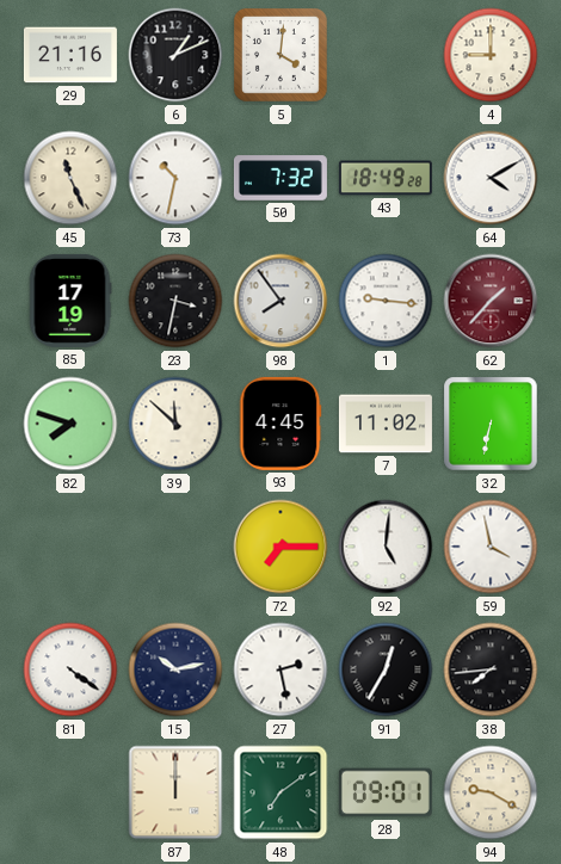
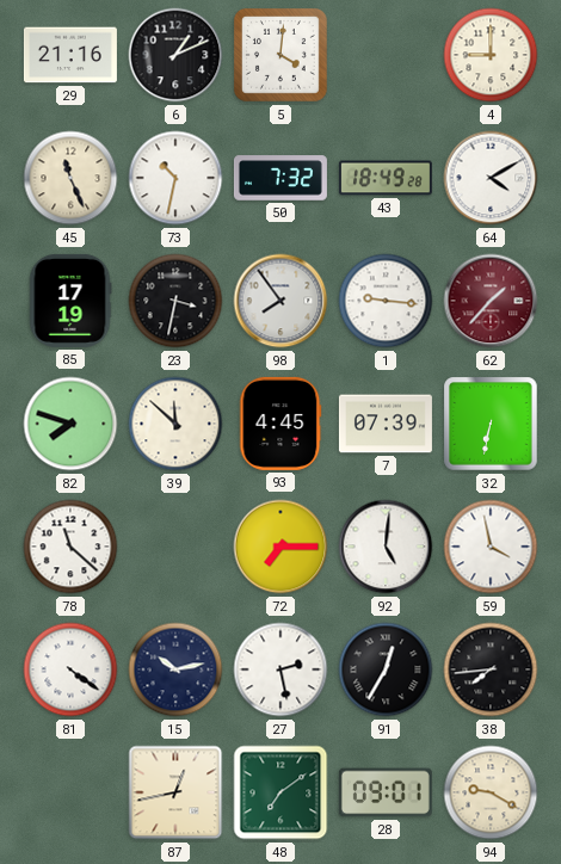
7: 11:02 -> 07:39 (386, 424)
78: none -> 11:22 (70, 547)
87: 12:00 -> 12:43 (175, 792)
